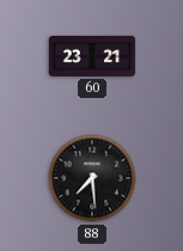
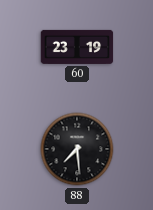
60: 23:21 -> 23:19 (77, 47)
